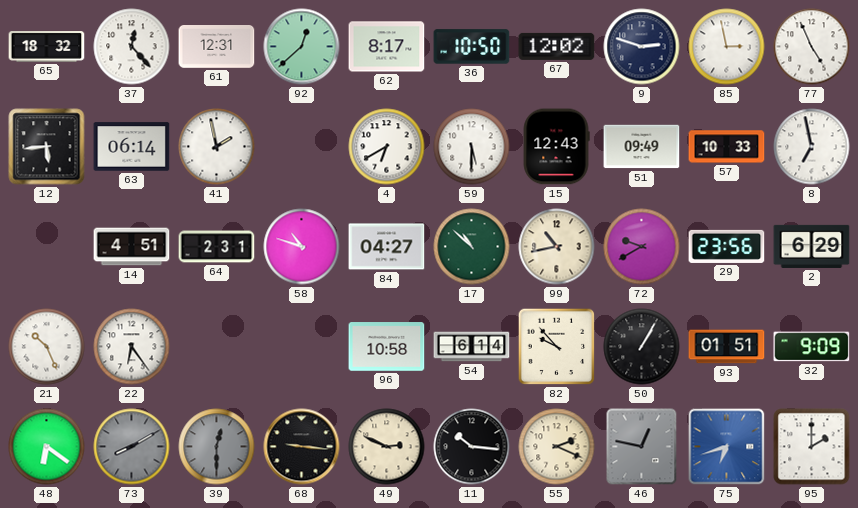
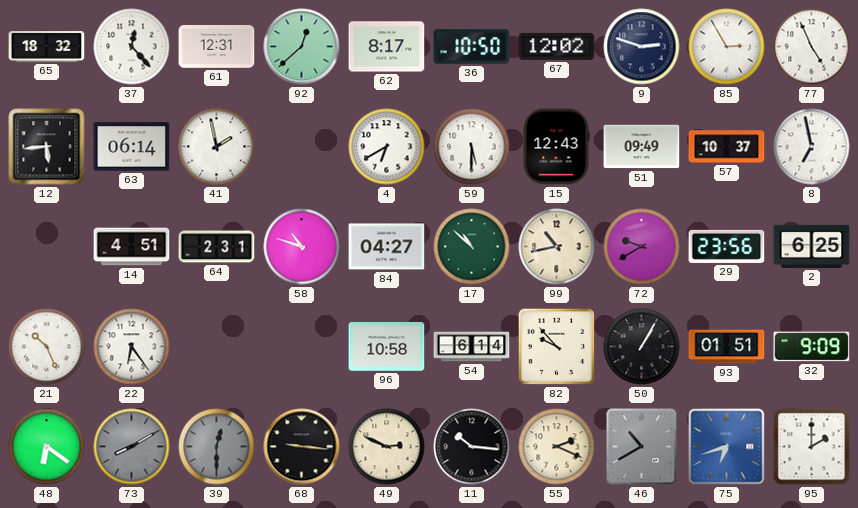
85: 2:58 -> 2:55 (727, 47)
57: 10:33 -> 10:37 (727, 147)
2: 6:29 -> 6:25 (812, 246)
46: 12:47 -> 10:40 (642, 447)
